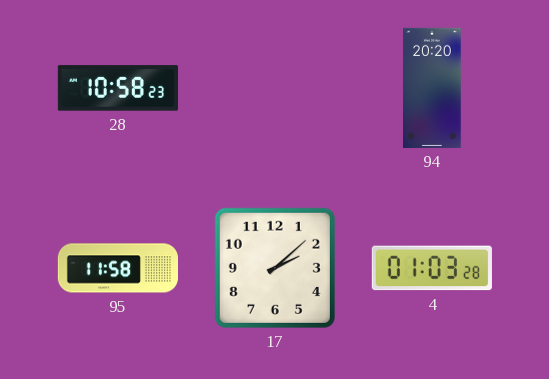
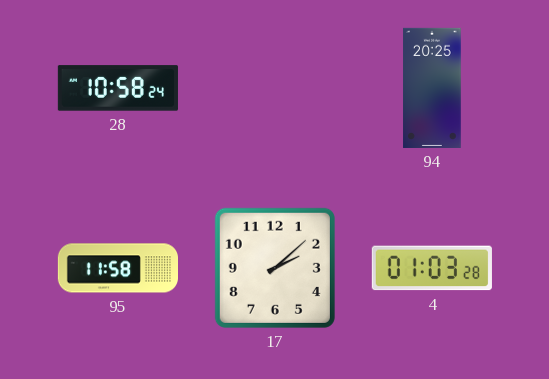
28: 10:58:23 -> 10:58:24 (118, 88)
94: 20:20 -> 20:25 (432, 88)
